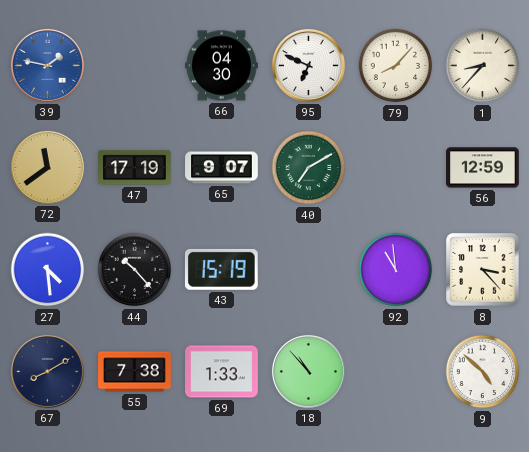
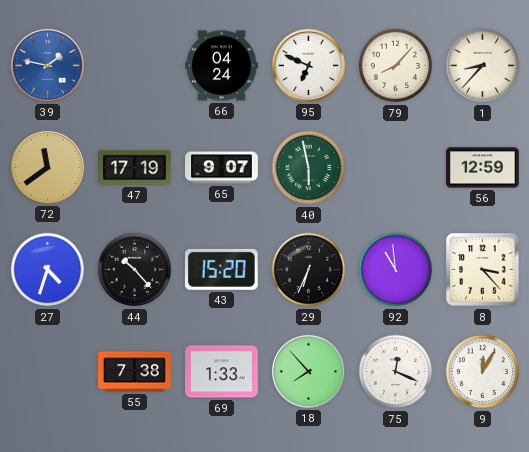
66: 04:30 -> 04:24 (222, 66)
40: 7:10 -> 5:58 (309, 168)
27: 4:29 -> 4:33 (48, 270)
43: 15:19 -> 15:20 (221, 269)
29: none -> 6:34 (309, 270)
67: 8:10 -> none (47, 371)
18: 10:53 -> 7:53 (308, 371)
75: none -> 12:19 (396, 372)
9: 4:52 -> 12:05 (483, 372)
